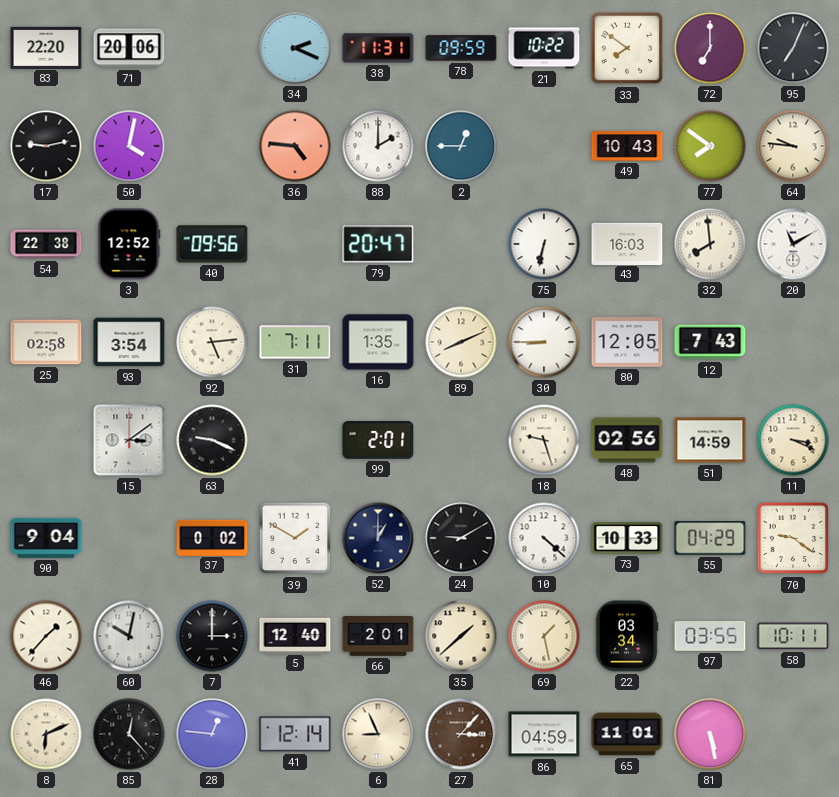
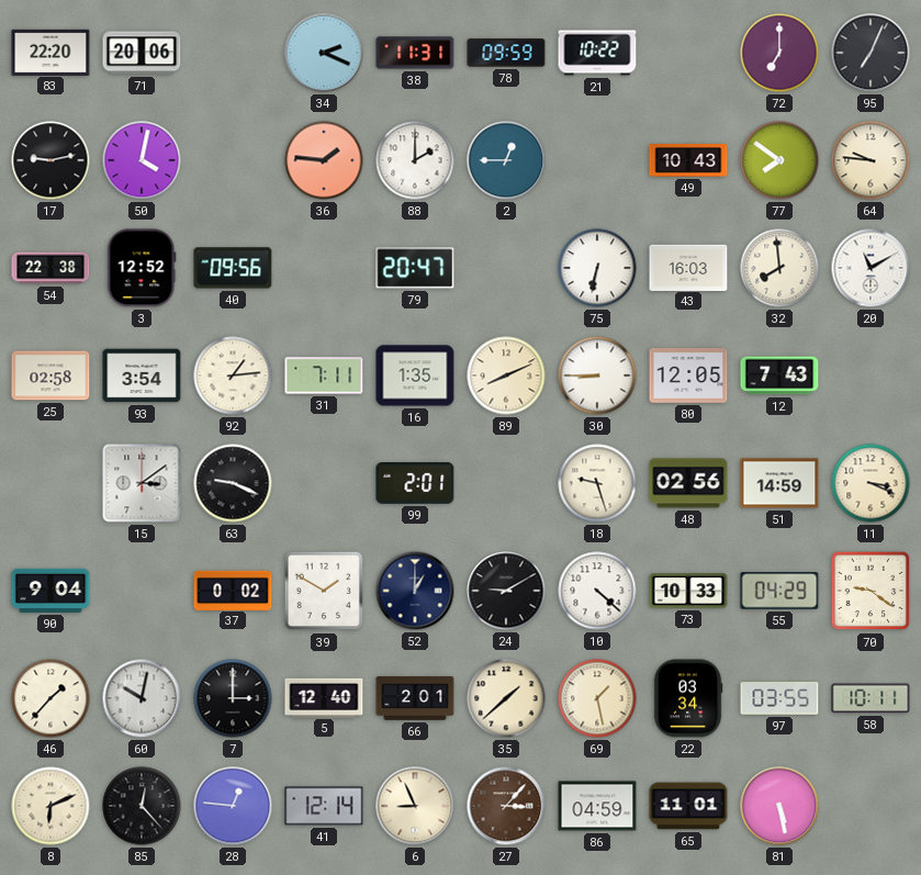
33: 7:51 -> none (627, 48)
36: 4:46 -> 1:46 (324, 160)
92: 5:14 -> 1:14 (233, 375)
